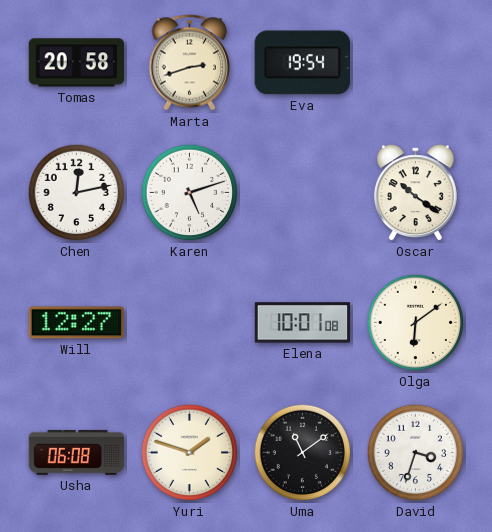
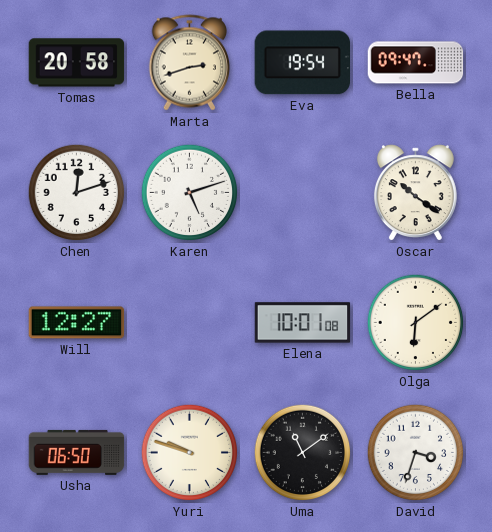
Bella: none -> 09:47 (416, 63)
Chen: 12:13 -> 12:12 (77, 193)
Usha: 06:08 -> 06:50 (77, 452)
Yuri: 1:48 -> 9:48 (190, 453)
